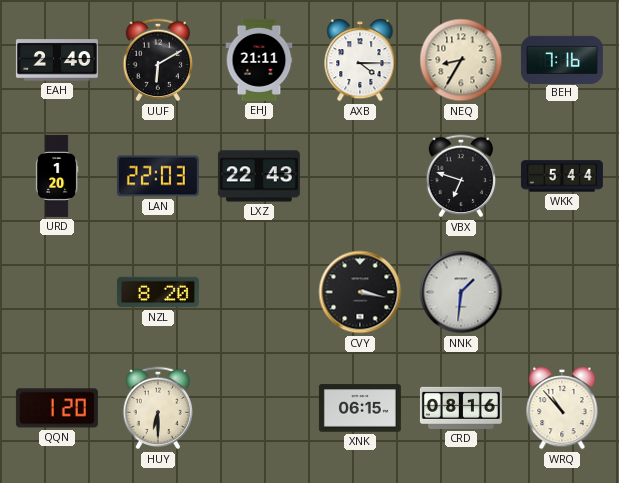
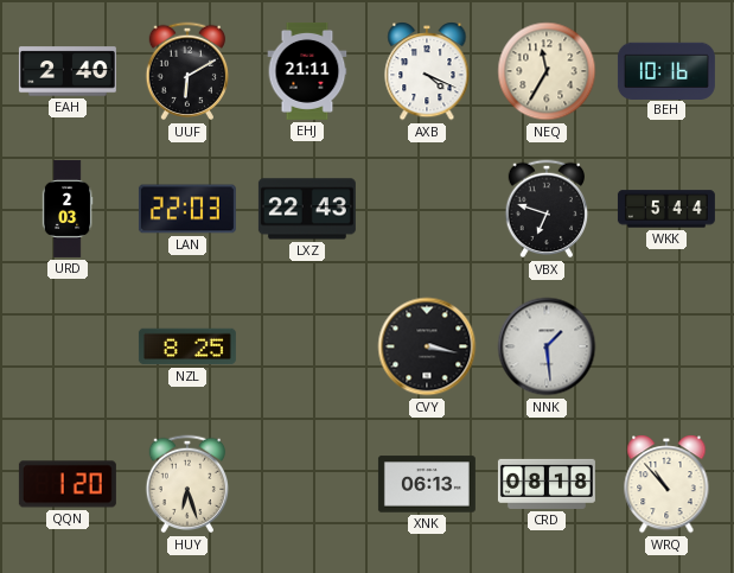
AXB: 4:15 -> 4:19 (427, 71)
NEQ: 8:35 -> 11:35 (547, 71)
BEH: 7:16 -> 10:16 (666, 70)
URD: 1:20 -> 2:03 (68, 209)
NZL: 8:20 -> 8:25 (187, 346)
NNK: 1:31 -> 1:29 (547, 346)
HUY: 6:30 -> 6:27 (187, 484)
XNK: 06:15 -> 06:13 (427, 484)
CRD: 08:16 -> 08:18 (547, 484)
